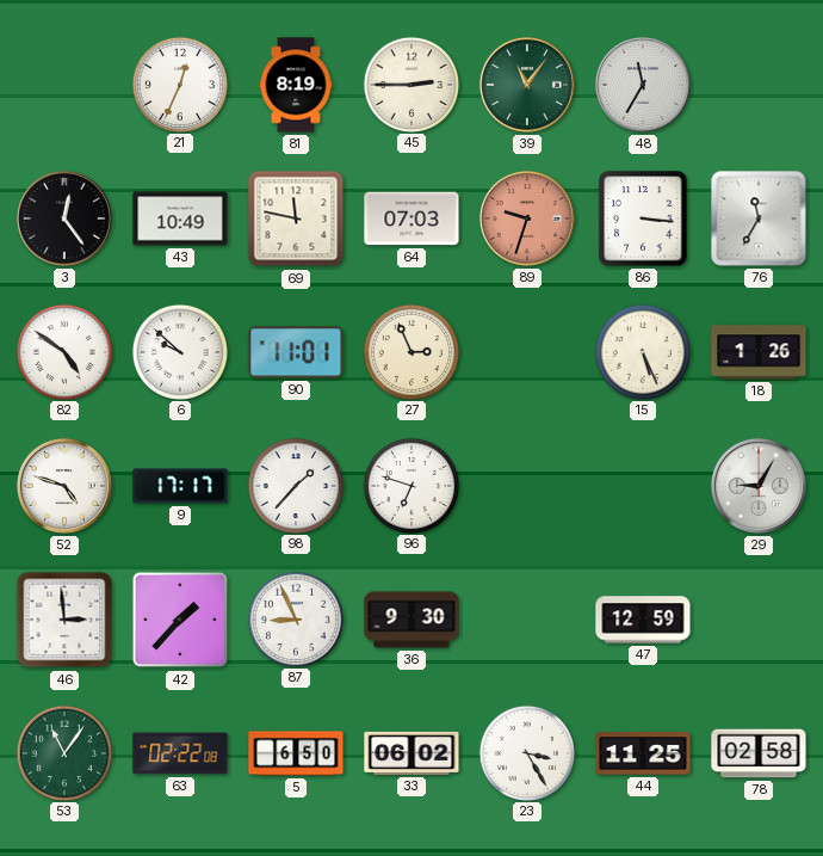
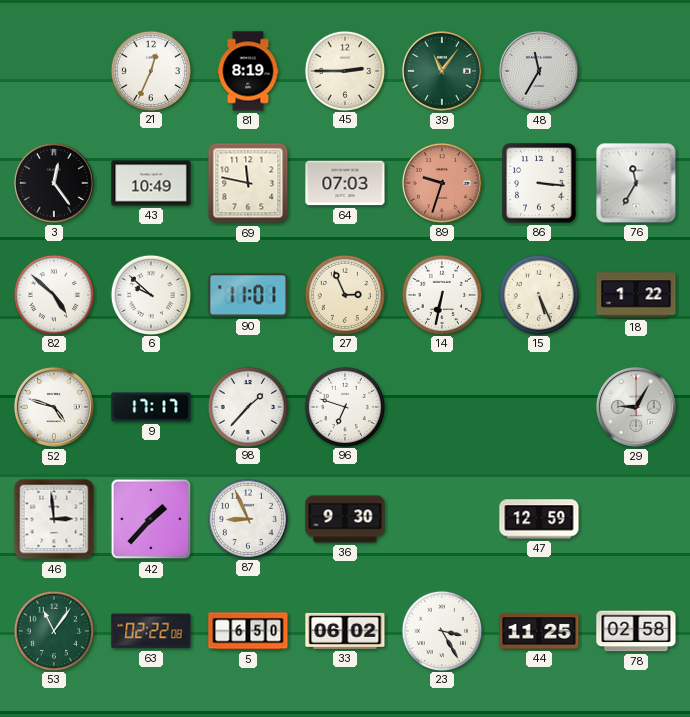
82: 4:51 -> 4:52 (53, 294)
14: none -> 6:32 (441, 294)
18: 1:26 -> 1:22 (636, 295)
